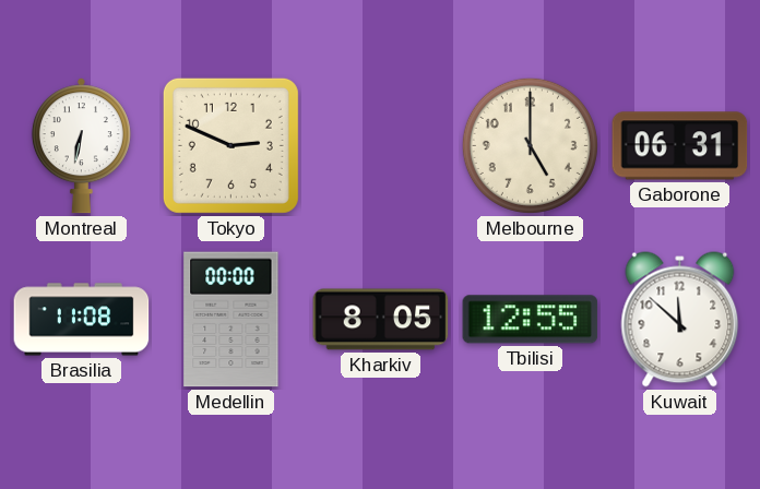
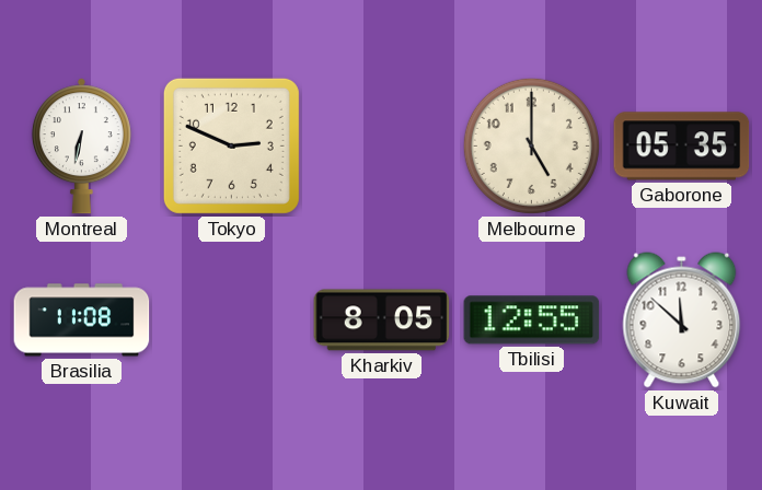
Gaborone: 06:31 -> 05:35 (682, 147)
Medellin: 00:00 -> none (231, 320)
